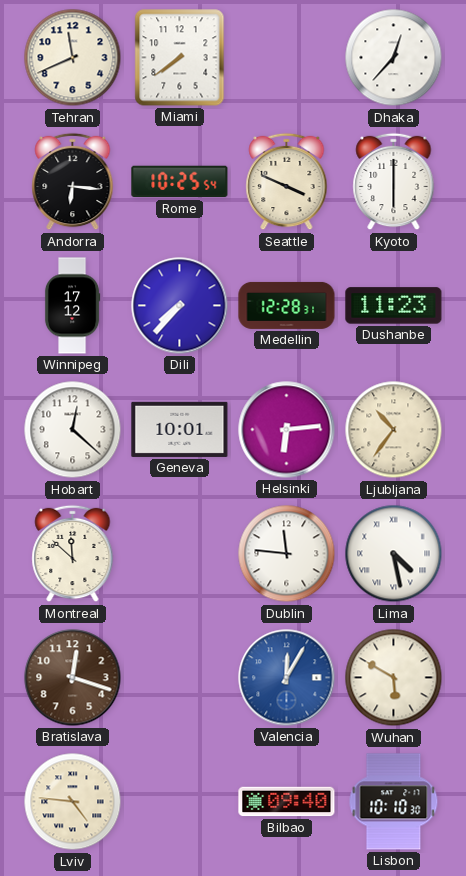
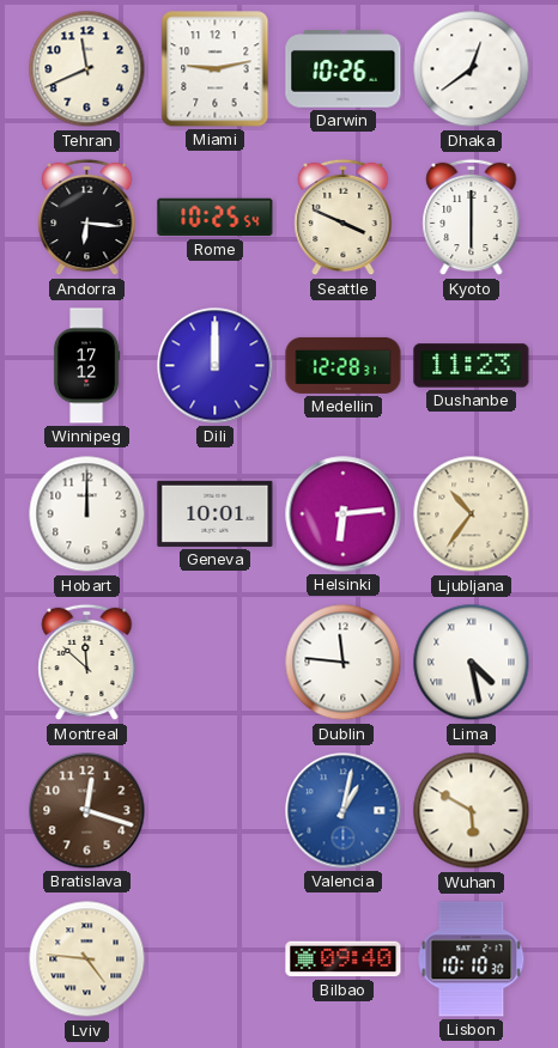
Miami: 7:39 -> 9:13 (216, 69)
Darwin: none -> 10:26 (344, 69)
Dhaka: 12:37 -> 12:39 (472, 69)
Dili: 7:37 -> 12:00 (216, 366)
Hobart: 12:22 -> 12:00 (87, 514)
Valencia: 12:05 -> 1:02 (344, 811)
